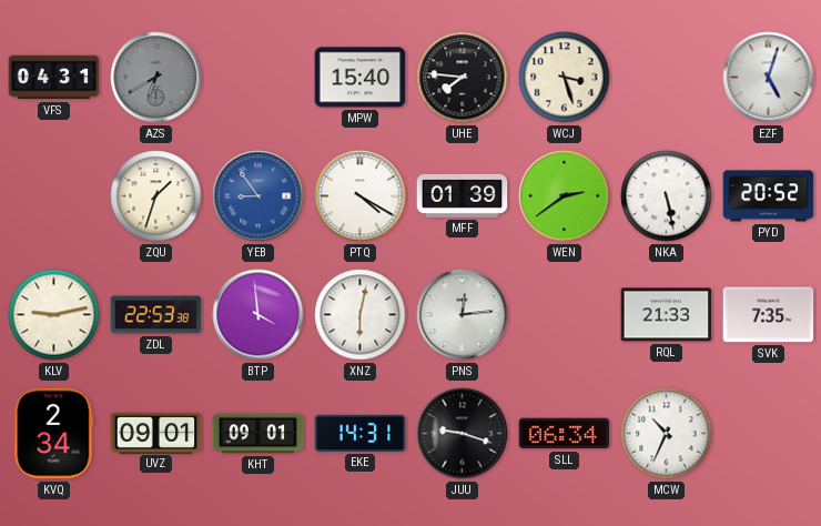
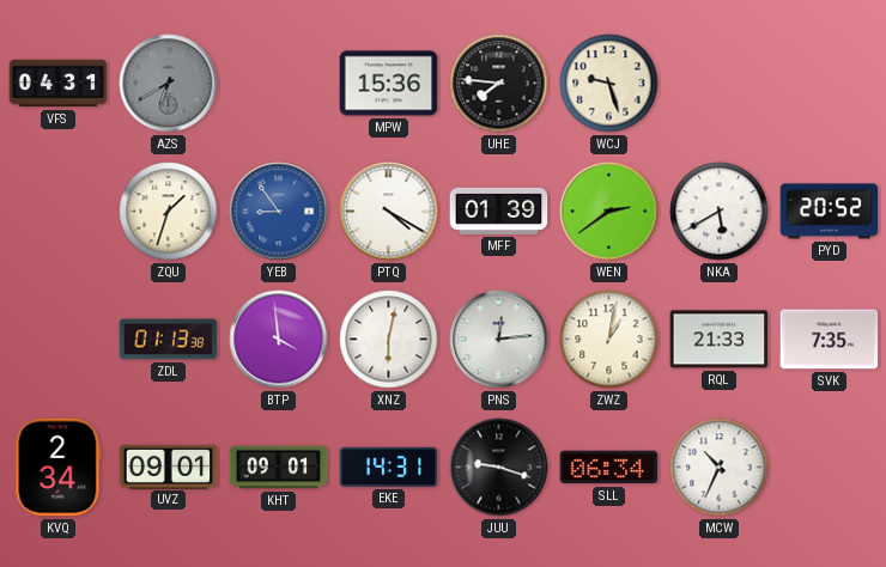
MPW: 15:40 -> 15:36 (389, 84)
WCJ: 3:27 -> 9:27 (609, 84)
EZF: 5:03 -> none (769, 78)
NKA: 5:28 -> 5:40 (720, 212)
KLV: 9:13 -> none (54, 315)
ZDL: 22:53 -> 01:13 (169, 340)
ZWZ: none -> 1:02 (609, 340)
